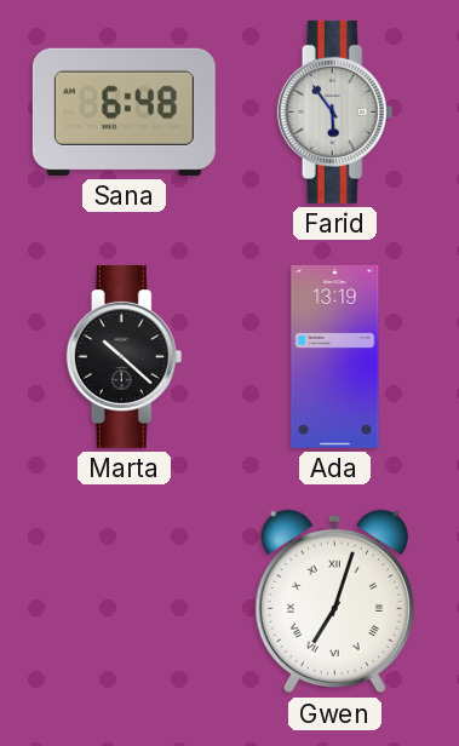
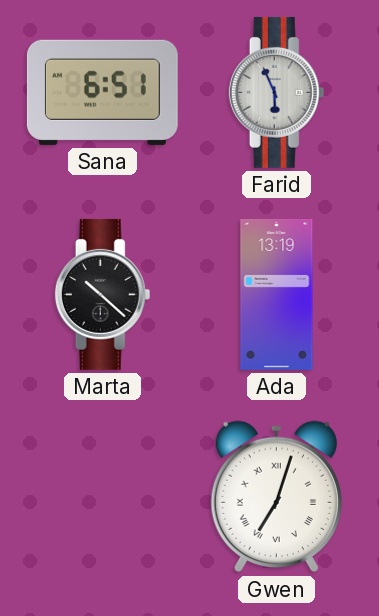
Sana: 6:48 -> 6:51 (102, 92)
Farid: 5:54 -> 5:56 (277, 92)
